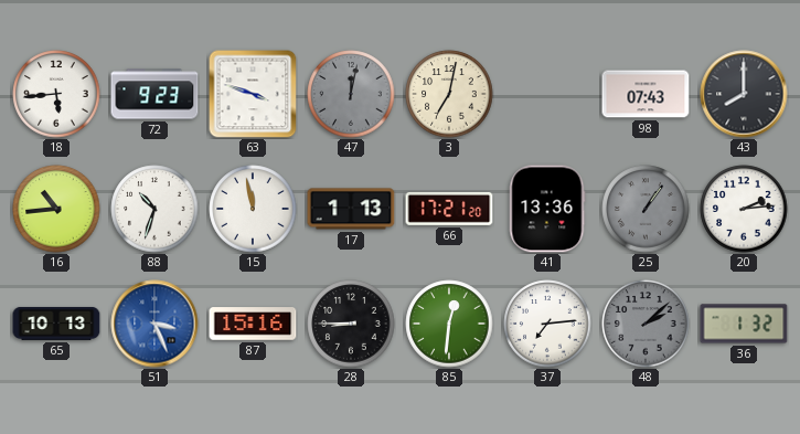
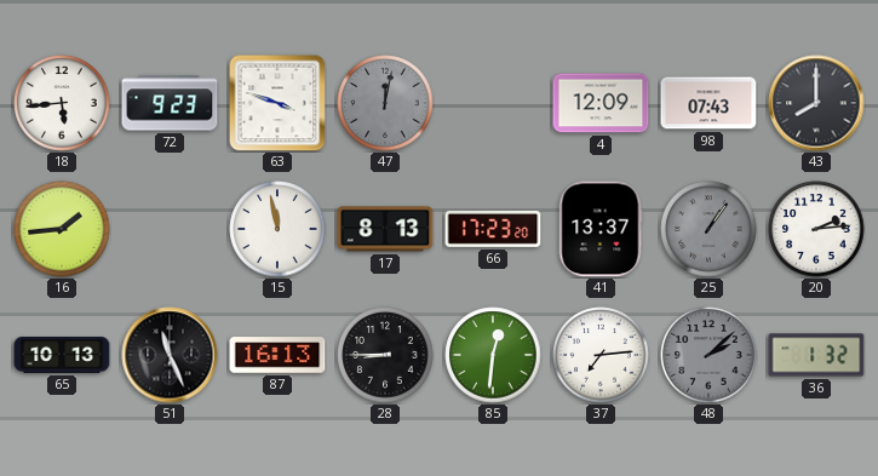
3: 7:02 -> none (449, 94)
4: none -> 12:09 (601, 103)
16: 10:44 -> 1:44 (62, 229)
88: 10:33 -> none (154, 209)
17: 1:13 -> 8:13 (385, 229)
66: 17:21 -> 17:23 (493, 229)
41: 13:36 -> 13:37 (601, 229)
51: 3:26 -> 11:26 (170, 355)
51 dial: blue -> black (170, 355)
87: 15:16 -> 16:13 (277, 355)
